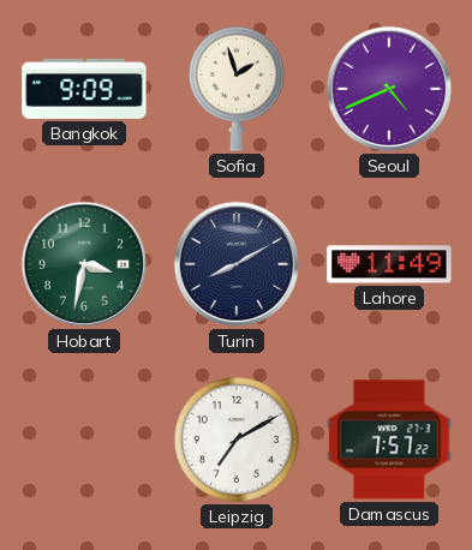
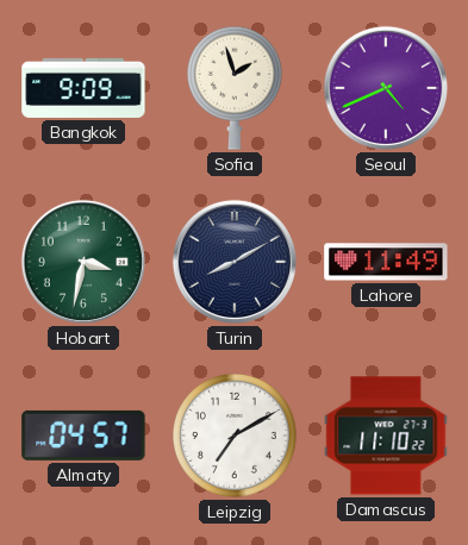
Almaty: none -> 04:57 (83, 436)
Damascus: 7:57 -> 11:10 (386, 436)
